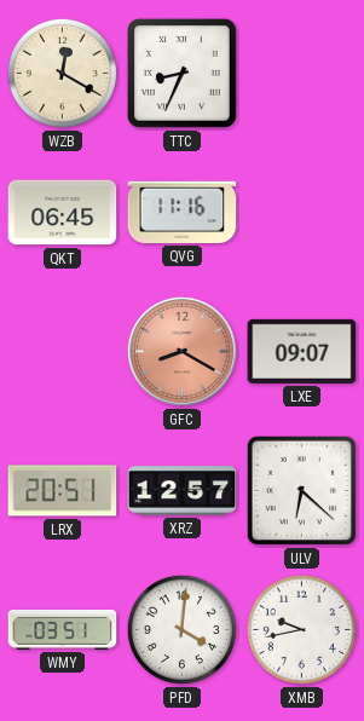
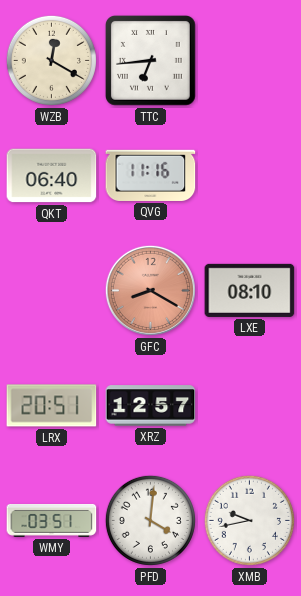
TTC: 8:34 -> 6:44 (151, 61)
QKT: 06:45 -> 06:40 (52, 176)
LXE: 09:07 -> 08:10 (250, 290)
ULV: 6:22 -> none (302, 491)
